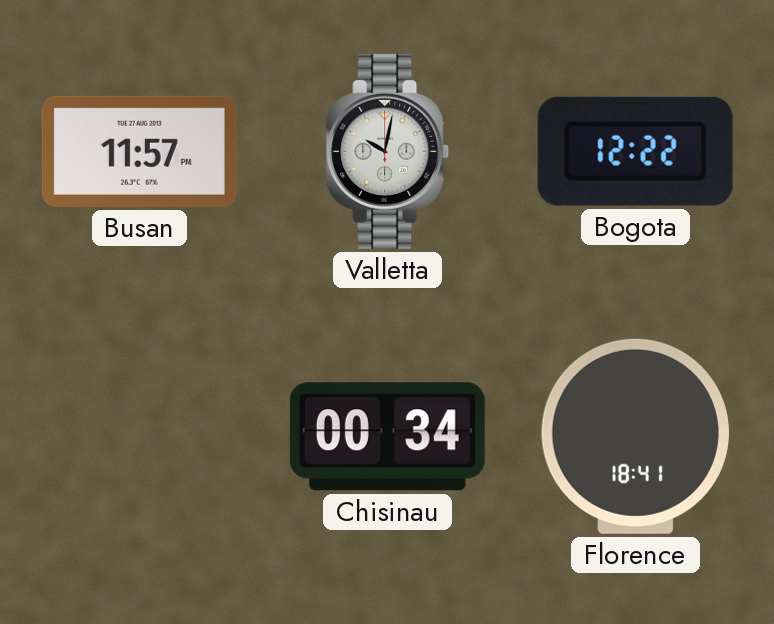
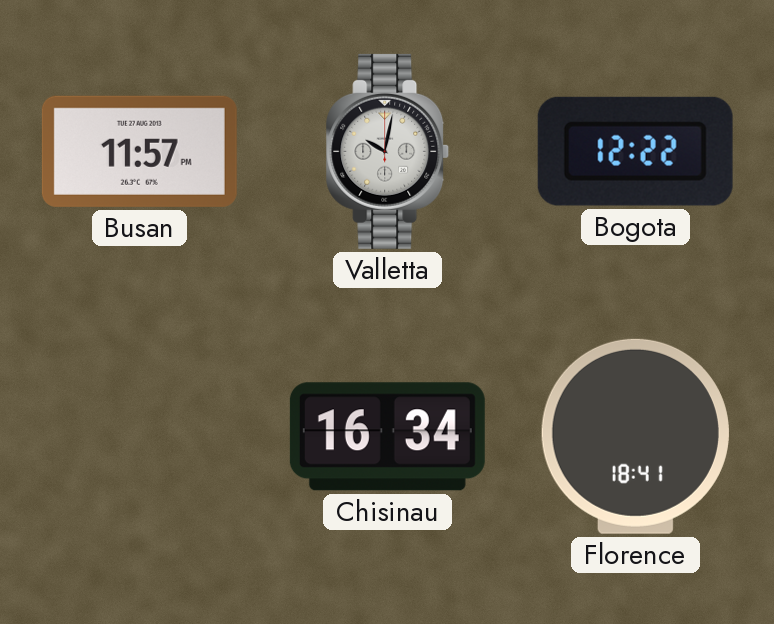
Chisinau: 00:34 -> 16:34 (387, 437)
